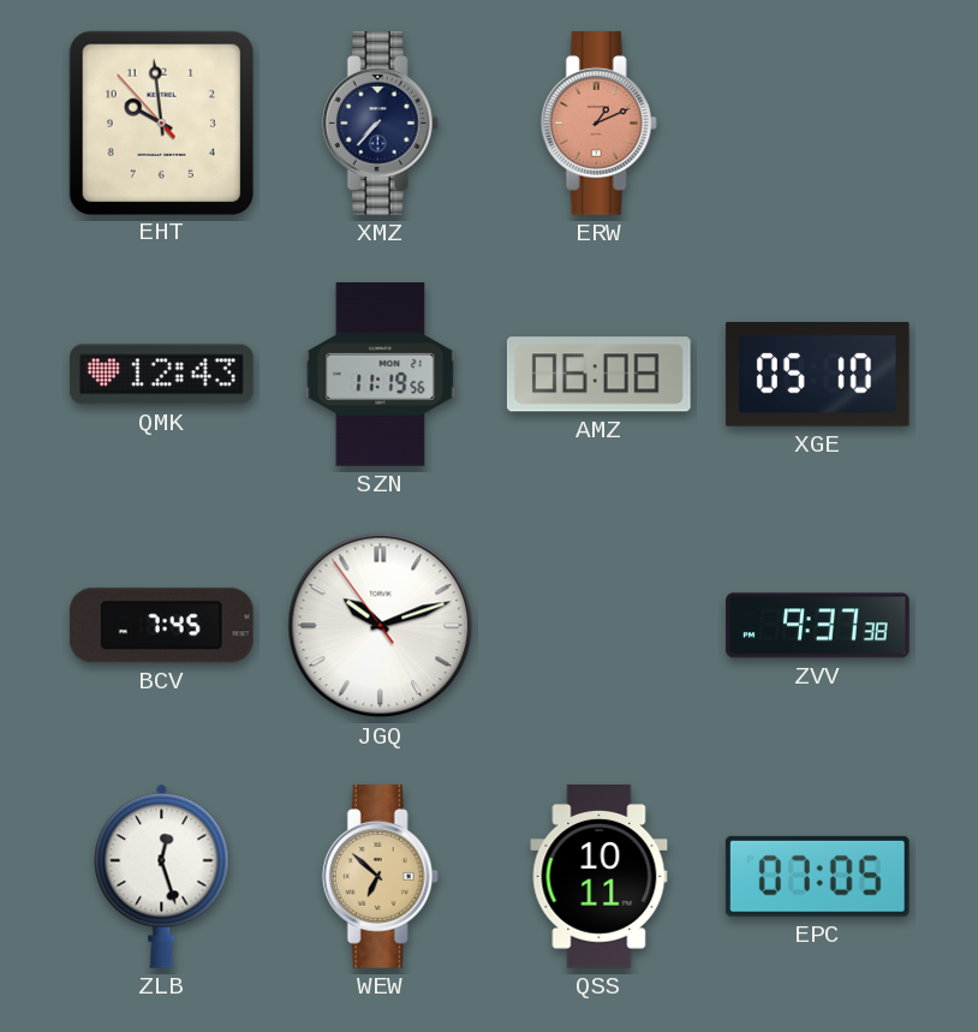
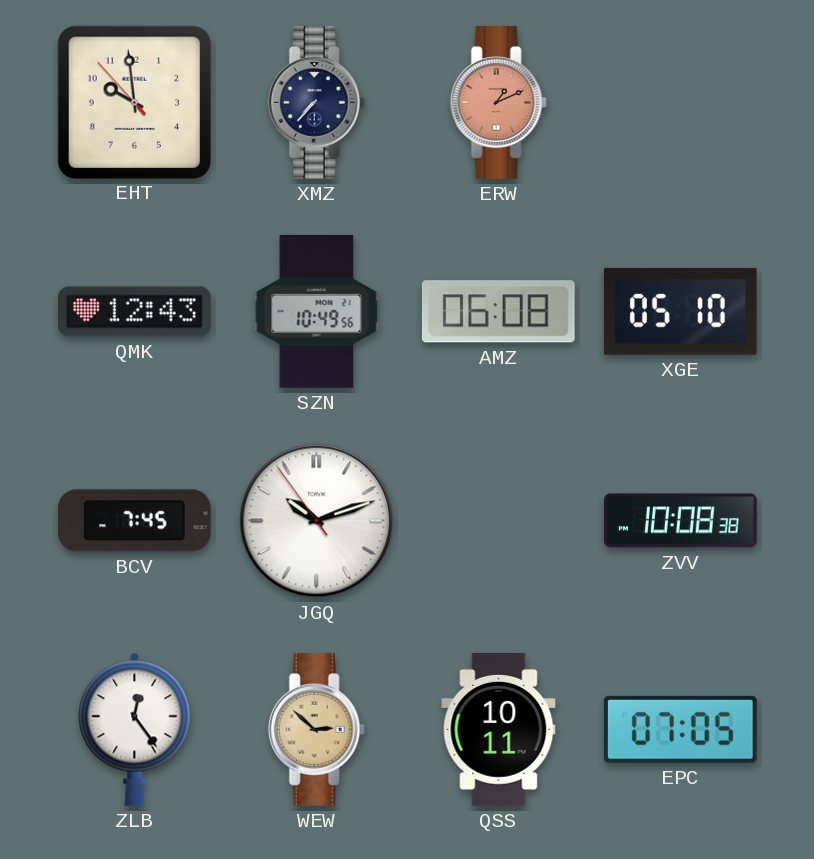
SZN: 11:19 -> 10:49 (317, 312)
ZVV: 9:37 -> 10:08 (681, 521)
ZLB: 12:27 -> 12:24 (135, 729)
WEW: 6:52 -> 2:52 (316, 730)
